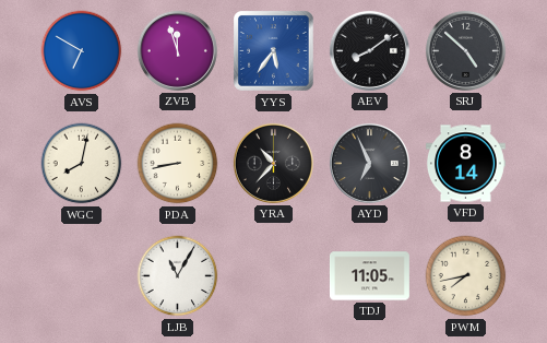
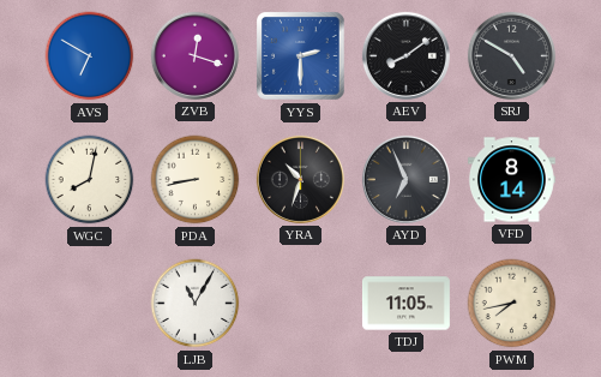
ZVB: 11:57 -> 12:18 (194, 55)
YYS: 5:36 -> 2:30 (301, 56)
SRJ: 4:52 -> 4:50 (511, 55)
YRA: 10:37 -> 10:33 (300, 179)
